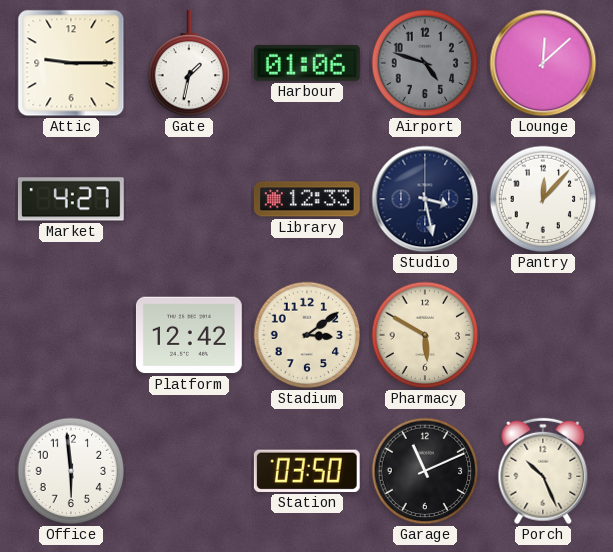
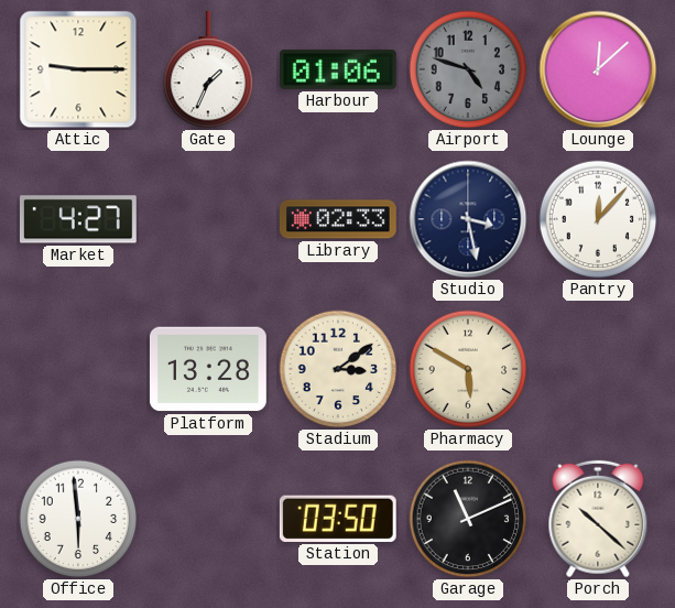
Gate: 1:32 -> 1:34 (208, 69)
Library: 12:33 -> 02:33 (338, 219)
Platform: 12:42 -> 13:28 (208, 369)
Porch: 10:26 -> 10:22 (598, 519)
